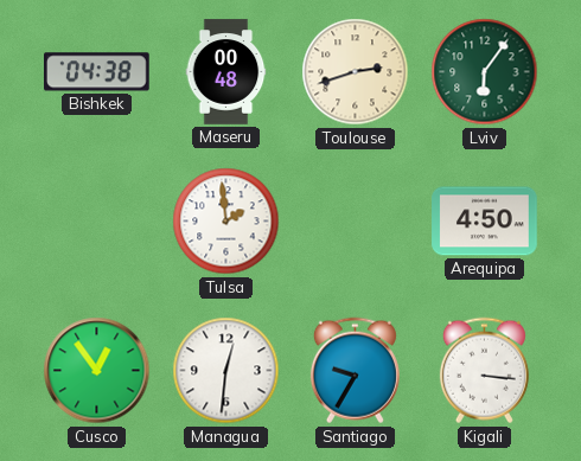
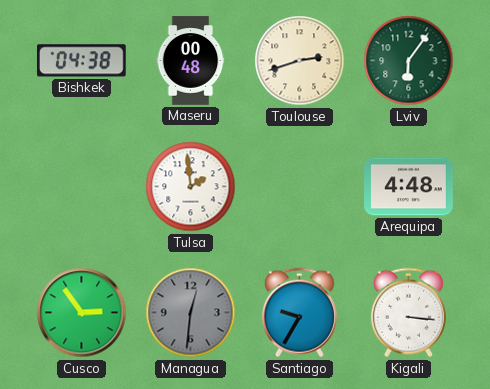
Arequipa: 4:50 -> 4:48 (409, 187)
Cusco: 12:54 -> 2:54 (82, 313)
Managua dial: white -> grey (191, 313)
